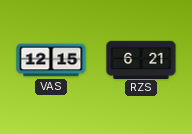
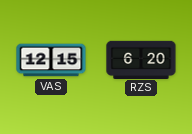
RZS: 6:21 -> 6:20 (141, 59)
